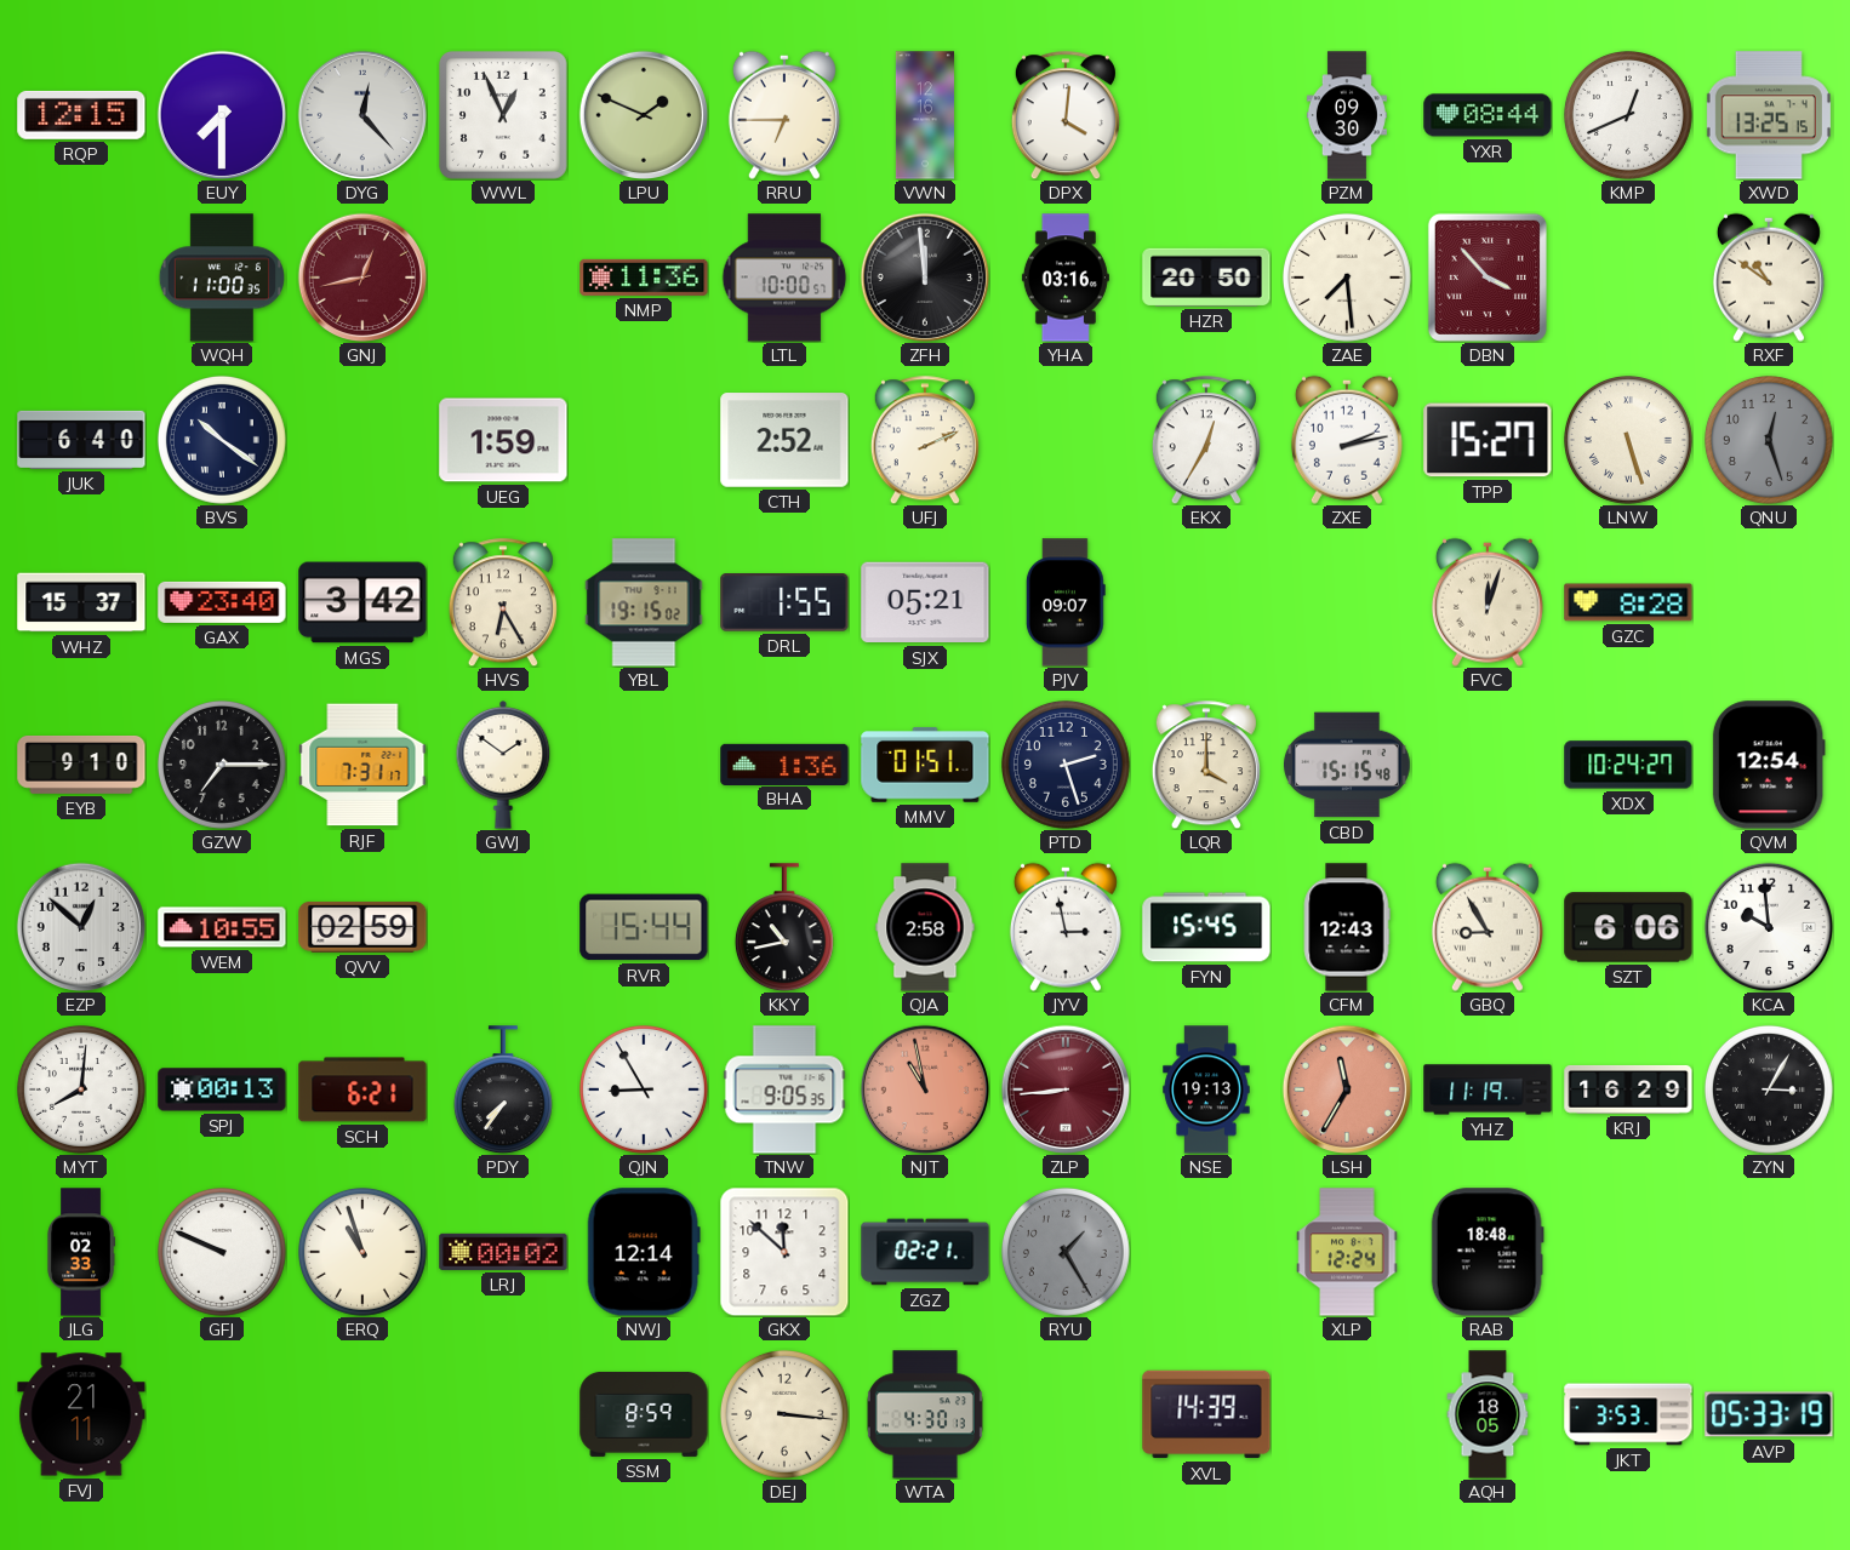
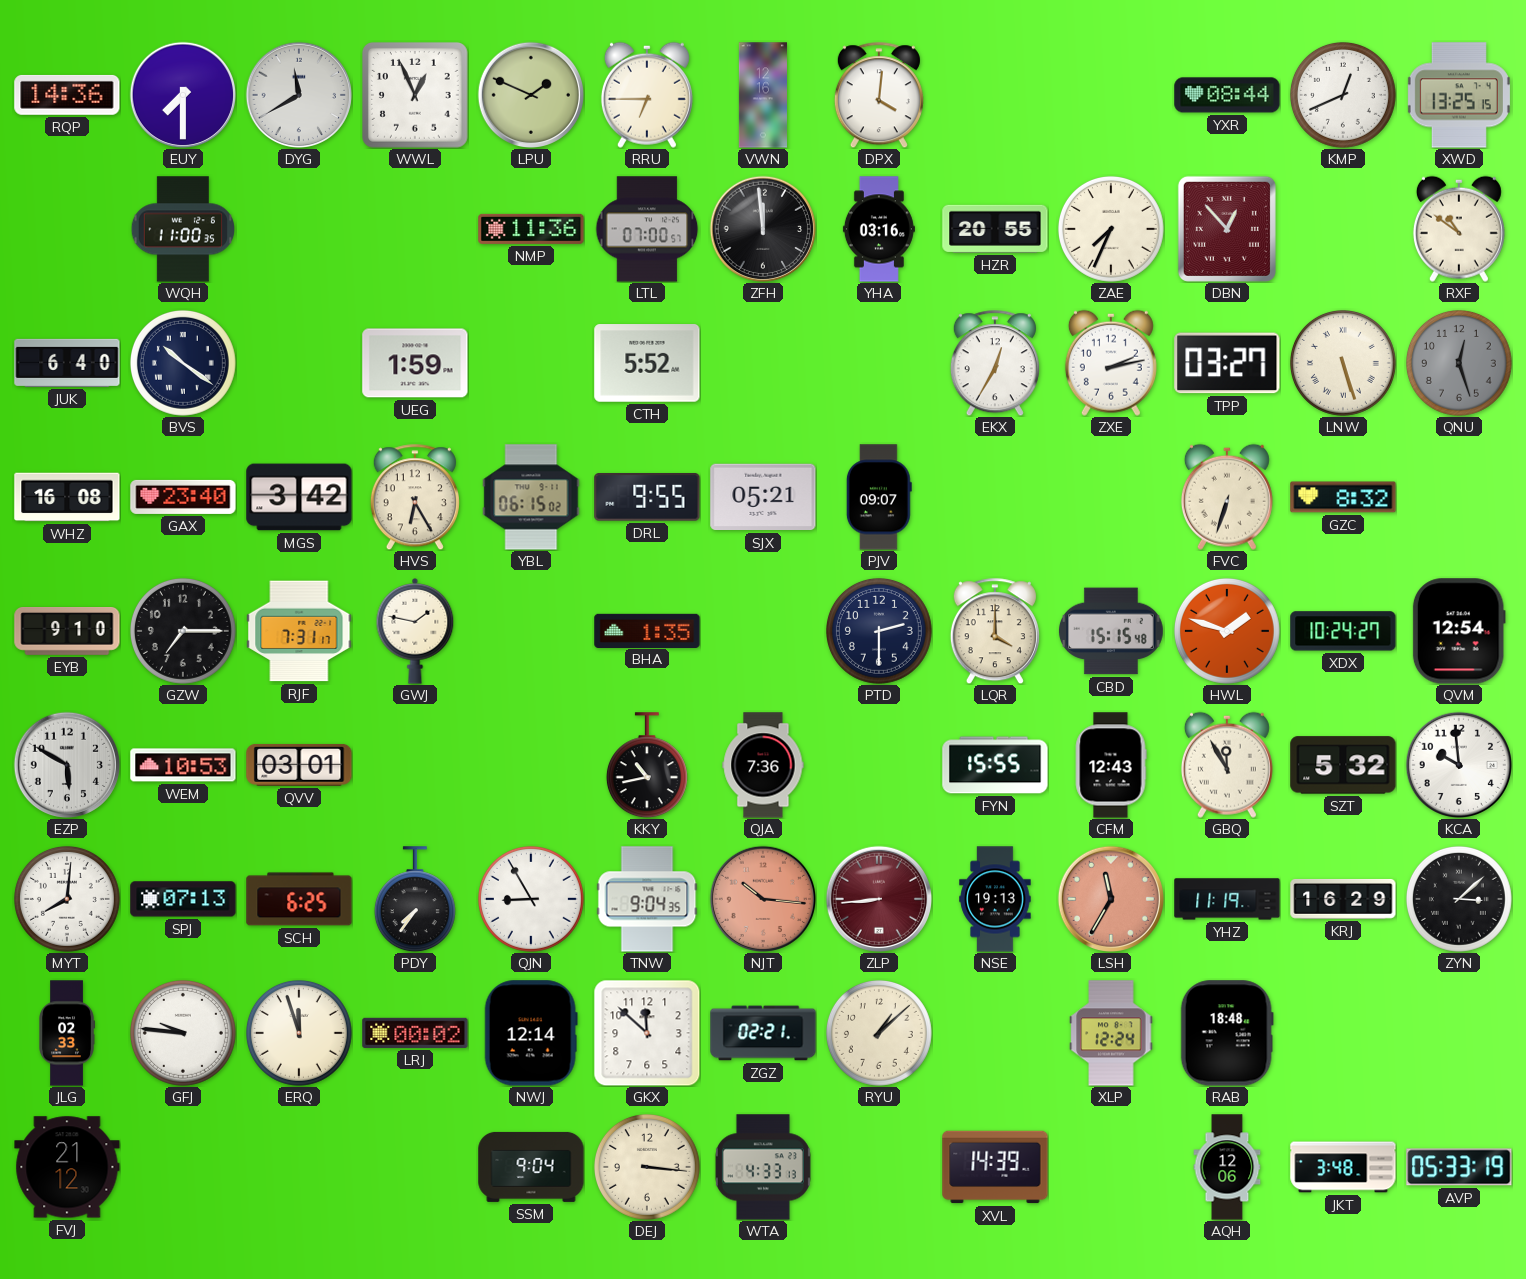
RQP: 12:15 -> 14:36 (67, 95)
DYG: 12:23 -> 11:40 (298, 94)
PZM: 09:30 -> none (1347, 115)
GNJ: 12:43 -> none (361, 276)
LTL: 10:00 -> 07:00 (647, 229)
HZR: 20:50 -> 20:55 (995, 229)
ZAE: 7:29 -> 7:34 (1111, 229)
DBN: 3:53 -> 12:53 (1227, 229)
CTH: 2:52 -> 5:52 (647, 363)
UFJ: 2:11 -> none (925, 440)
TPP: 15:27 -> 03:27 (1227, 363)
WHZ: 15:37 -> 16:08 (67, 497)
YBL: 19:15 -> 06:15 (531, 497)
DRL: 1:55 -> 9:55 (647, 498)
FVC: 12:03 -> 6:33 (1227, 497)
GZC: 8:28 -> 8:32 (1343, 497)
GWJ: 1:51 -> 1:47 (415, 632)
BHA: 1:36 -> 1:35 (647, 630)
MMV: 01:51 -> none (925, 765)
PTD: 2:27 -> 2:30 (879, 631)
HWL: none -> 1:48 (1227, 631)
EZP: 12:52 -> 5:50 (66, 764)
WEM: 10:55 -> 10:53 (183, 765)
QVV: 02:59 -> 03:01 (299, 765)
RVR: 15:44 -> none (644, 927)
QJA: 2:58 -> 7:36 (763, 765)
JYV: 2:58 -> none (1066, 927)
FYN: 15:45 -> 15:55 (995, 765)
GBQ: 8:55 -> 11:55 (1227, 765)
SZT: 6:06 -> 5:32 (1343, 765)
SPJ: 00:13 -> 07:13 (183, 899)
SCH: 6:21 -> 6:25 (299, 899)
TNW: 9:05 -> 9:04 (647, 899)
NJT: 10:58 -> 10:16 (762, 898)
ZYN: 3:05 -> 3:08 (1459, 899)
GFJ: 9:49 -> 9:46 (183, 1033)
ERQ: 10:57 -> 11:57 (299, 1033)
RYU: 1:25 -> 1:08 (879, 1033)
RYU dial: grey -> cream (879, 1033)
FVJ: 21:11 -> 21:12 (67, 1167)
SSM: 8:59 -> 9:04 (531, 1167)
WTA: 4:30 -> 4:33 (763, 1167)
AQH: 18:05 -> 12:06 (1227, 1167)
JKT: 3:53 -> 3:48 (1343, 1167)
